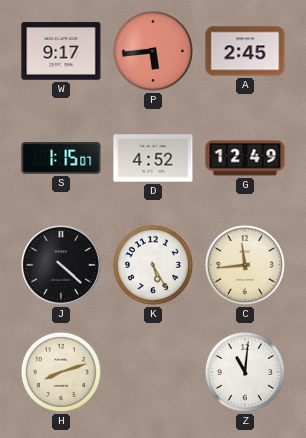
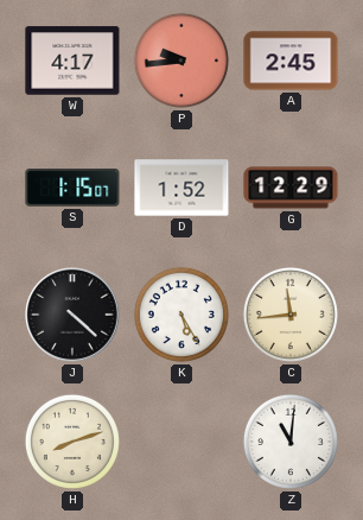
W: 9:17 -> 4:17 (72, 61)
P: 5:44 -> 9:44 (181, 61)
D: 4:52 -> 1:52 (181, 188)
G: 12:49 -> 12:29 (291, 188)
